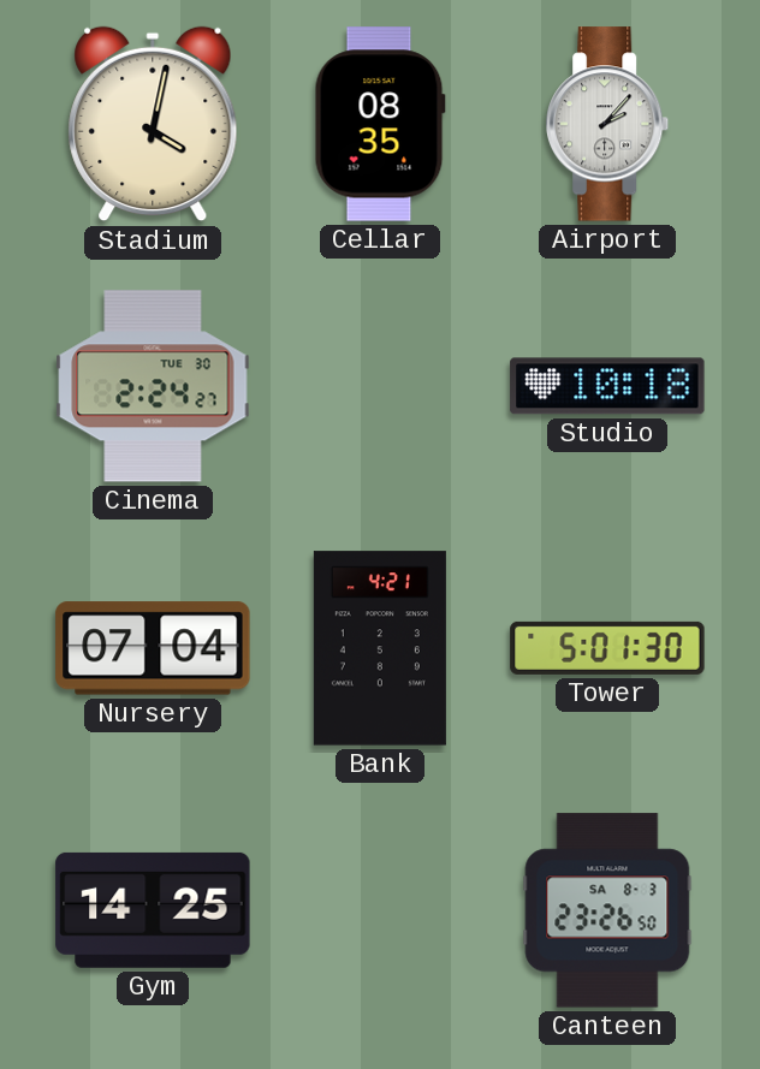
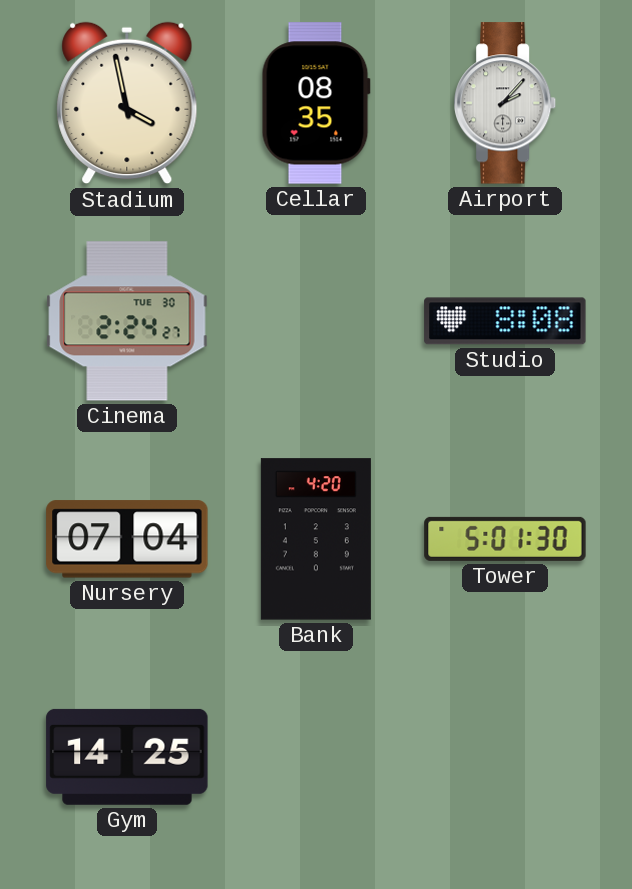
Stadium: 4:02 -> 3:58 (127, 103)
Studio: 10:18 -> 8:08 (505, 321)
Bank: 4:21 -> 4:20 (316, 539)
Canteen: 23:26 -> none (607, 910)
